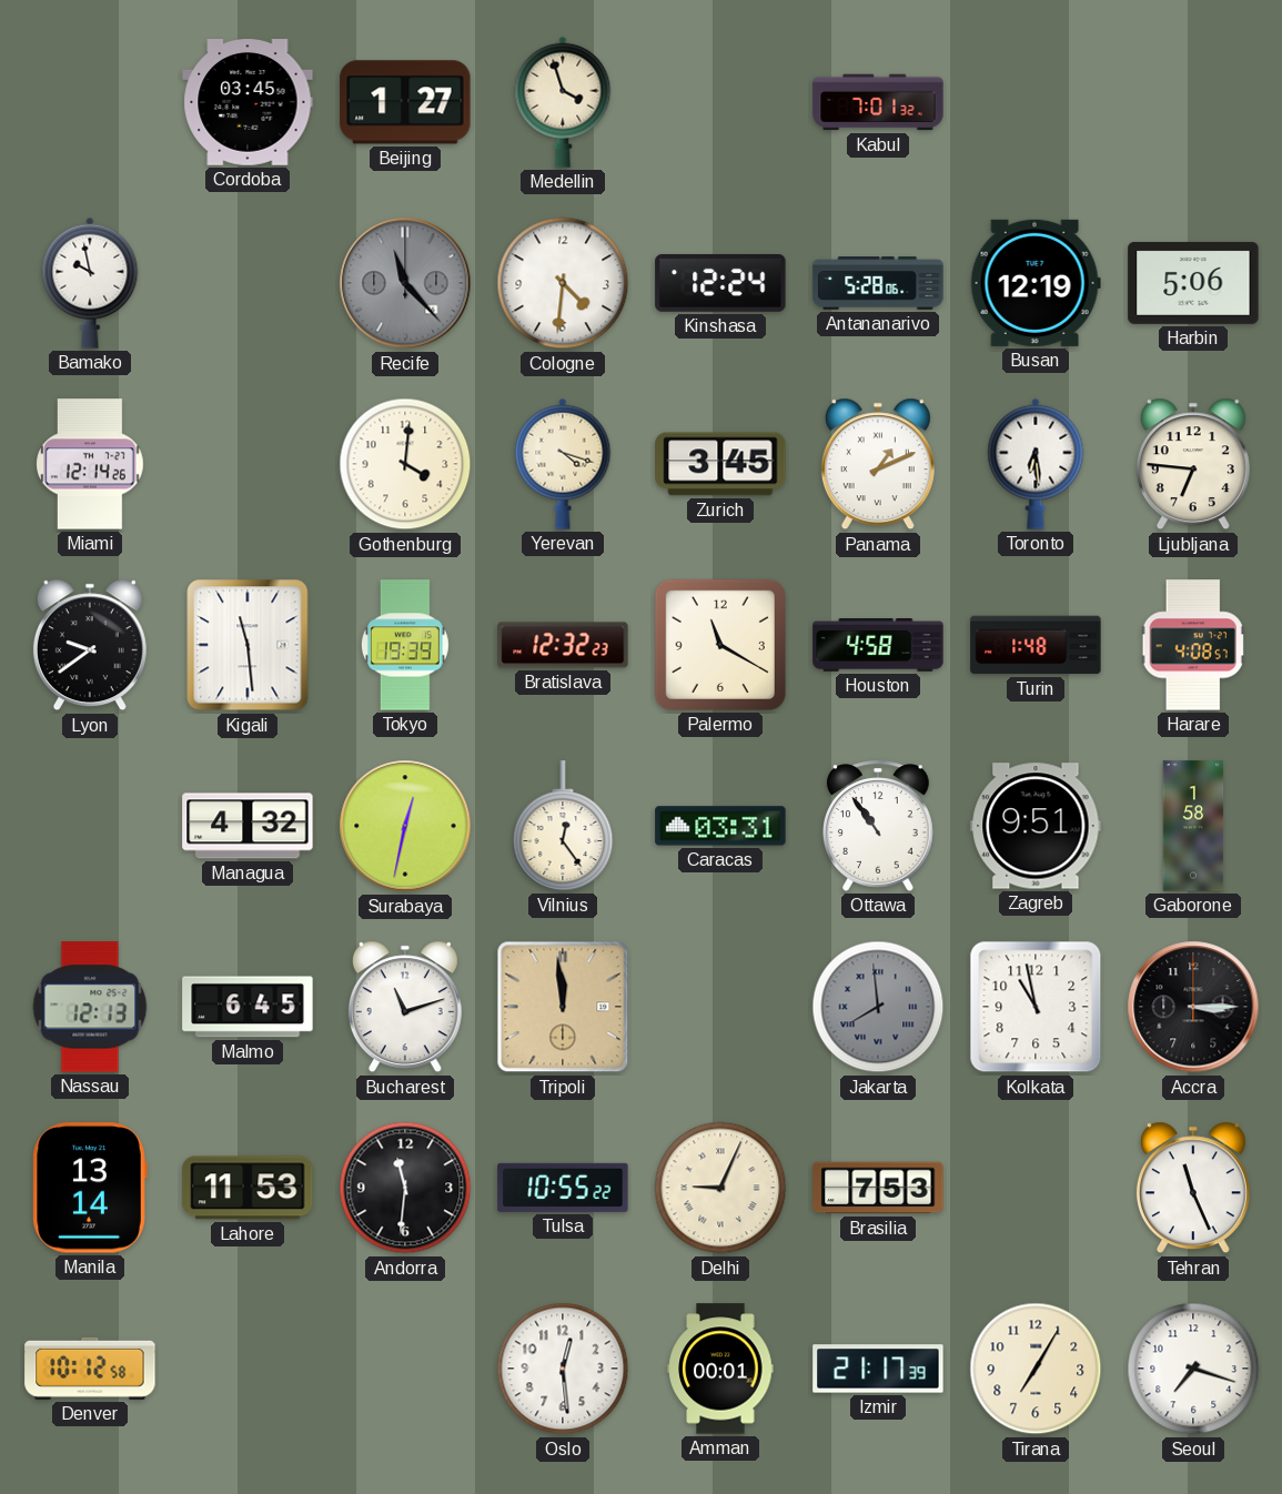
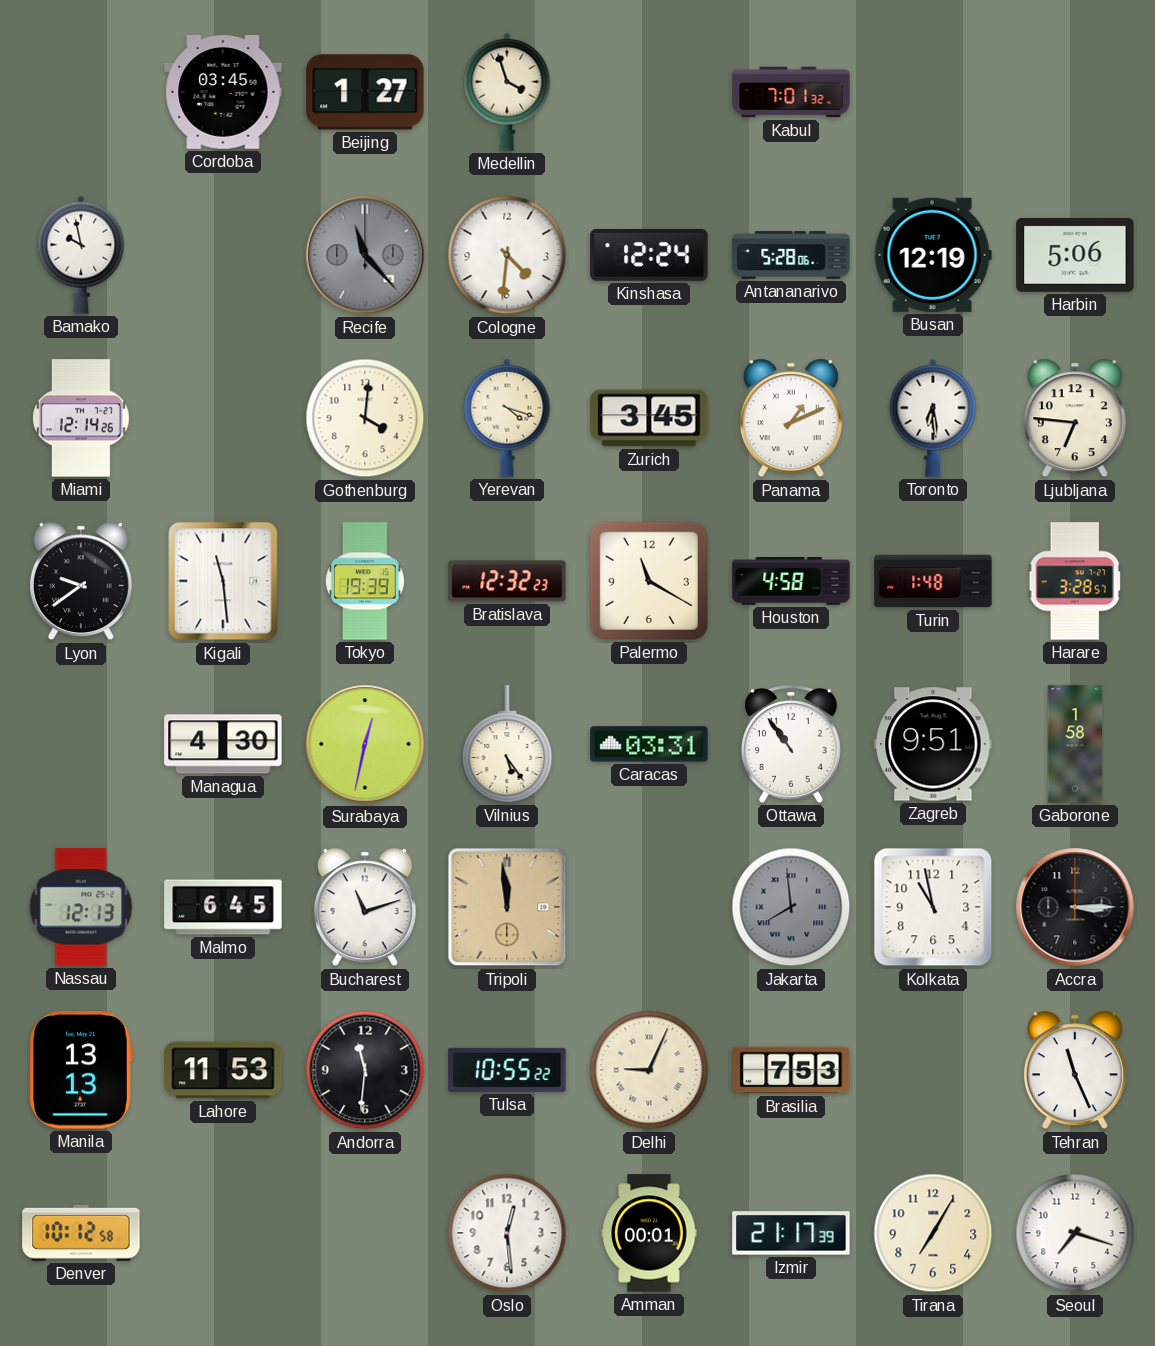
Harare: 4:08 -> 3:28 (1075, 581)
Managua: 4:32 -> 4:30 (223, 744)
Vilnius: 12:24 -> 5:24 (507, 744)
Manila: 13:14 -> 13:13 (81, 1070)
